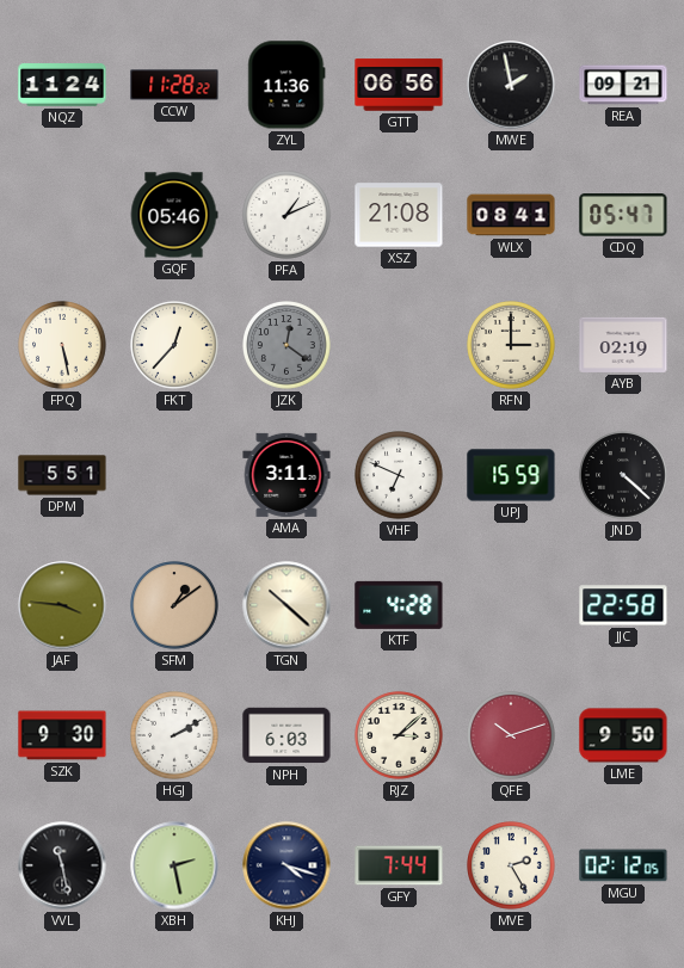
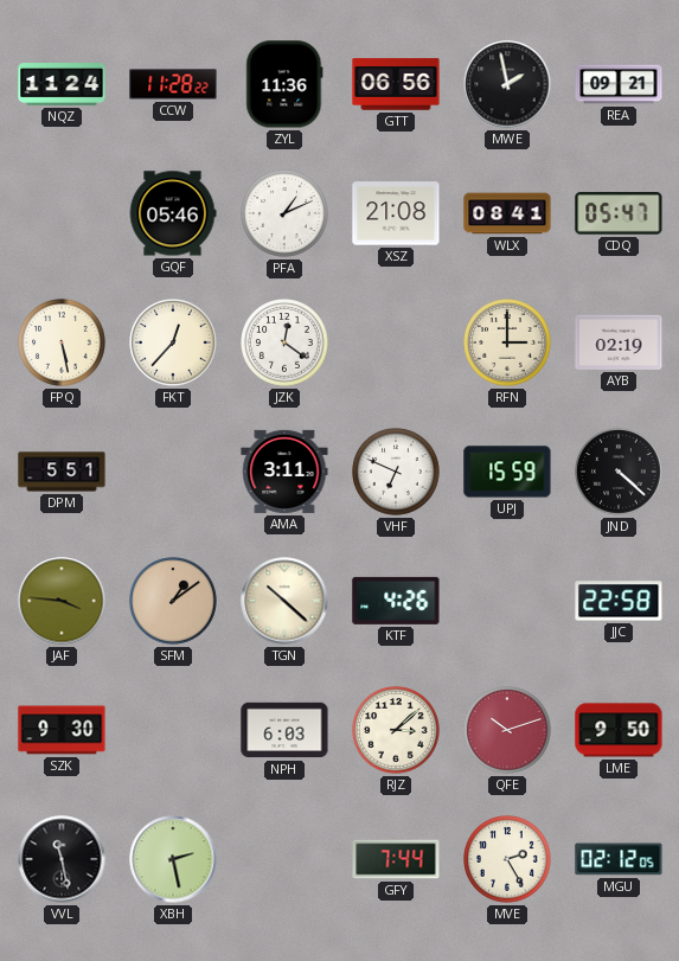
JZK dial: grey -> white (284, 342)
KTF: 4:28 -> 4:26 (396, 601)
HGJ: 2:10 -> none (174, 735)
KHJ: 4:18 -> none (286, 865)
